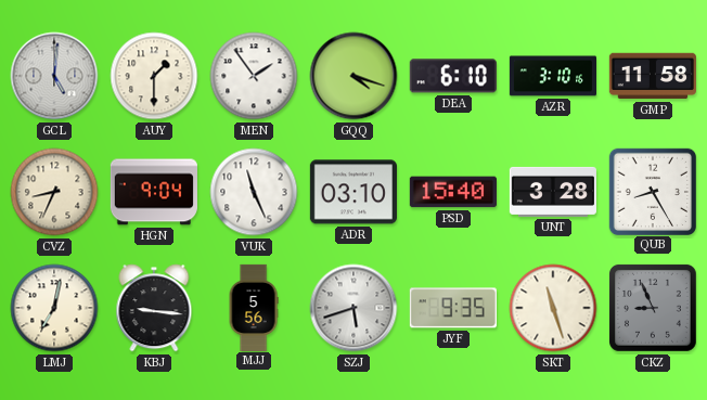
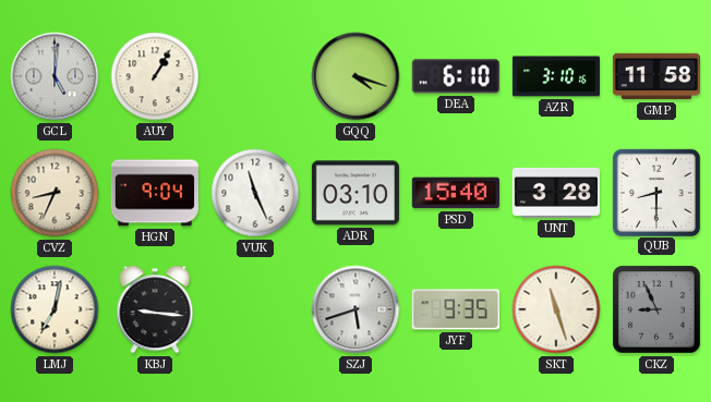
AUY: 1:30 -> 1:05 (155, 76)
MEN: 1:54 -> none (254, 76)
QUB: 8:25 -> 8:30 (655, 192)
MJJ: 5:56 -> none (254, 307)
